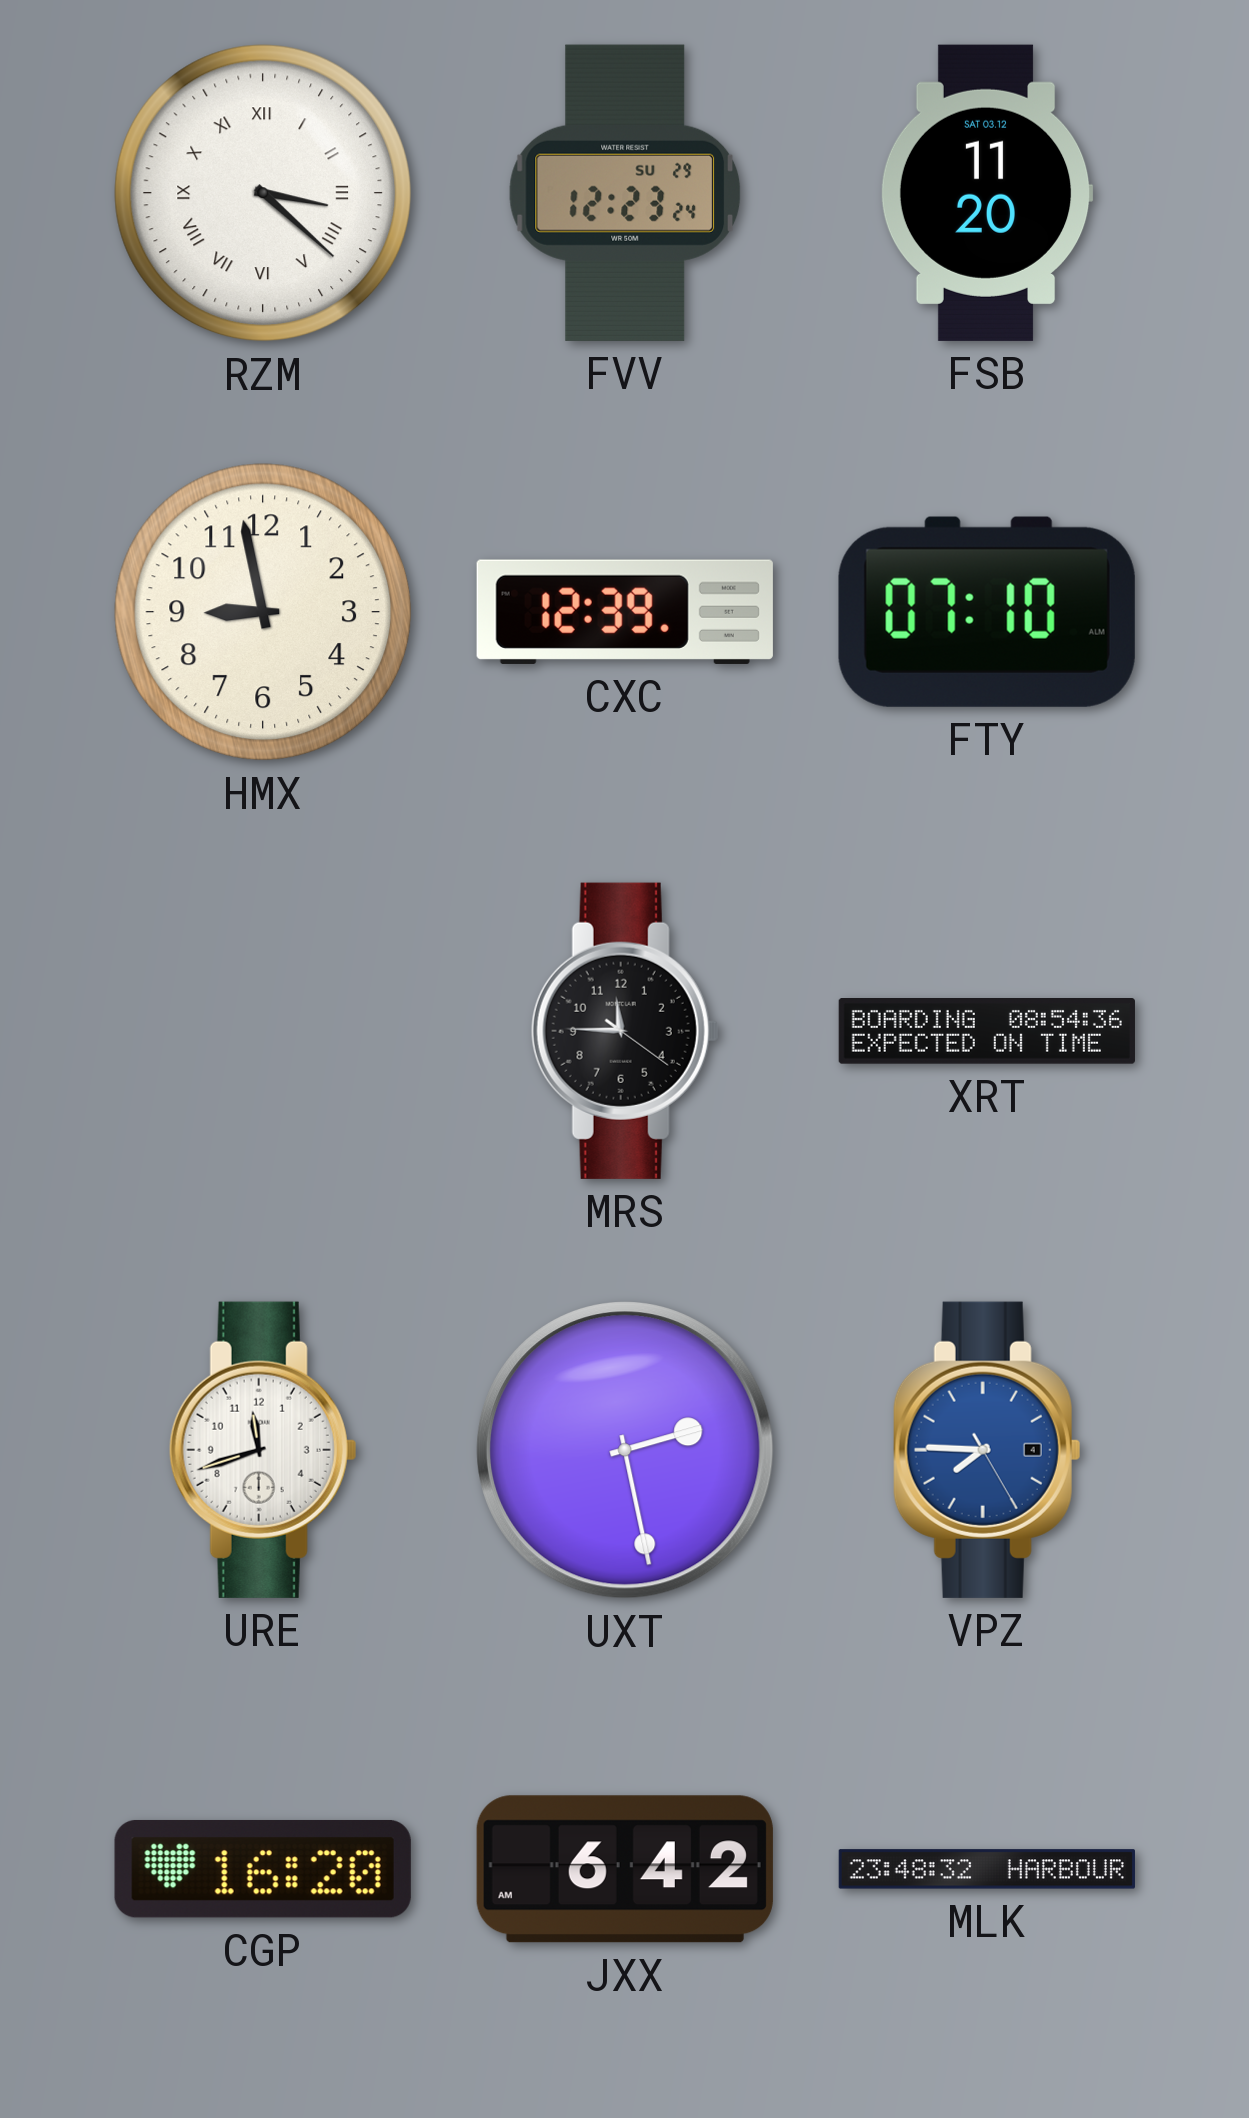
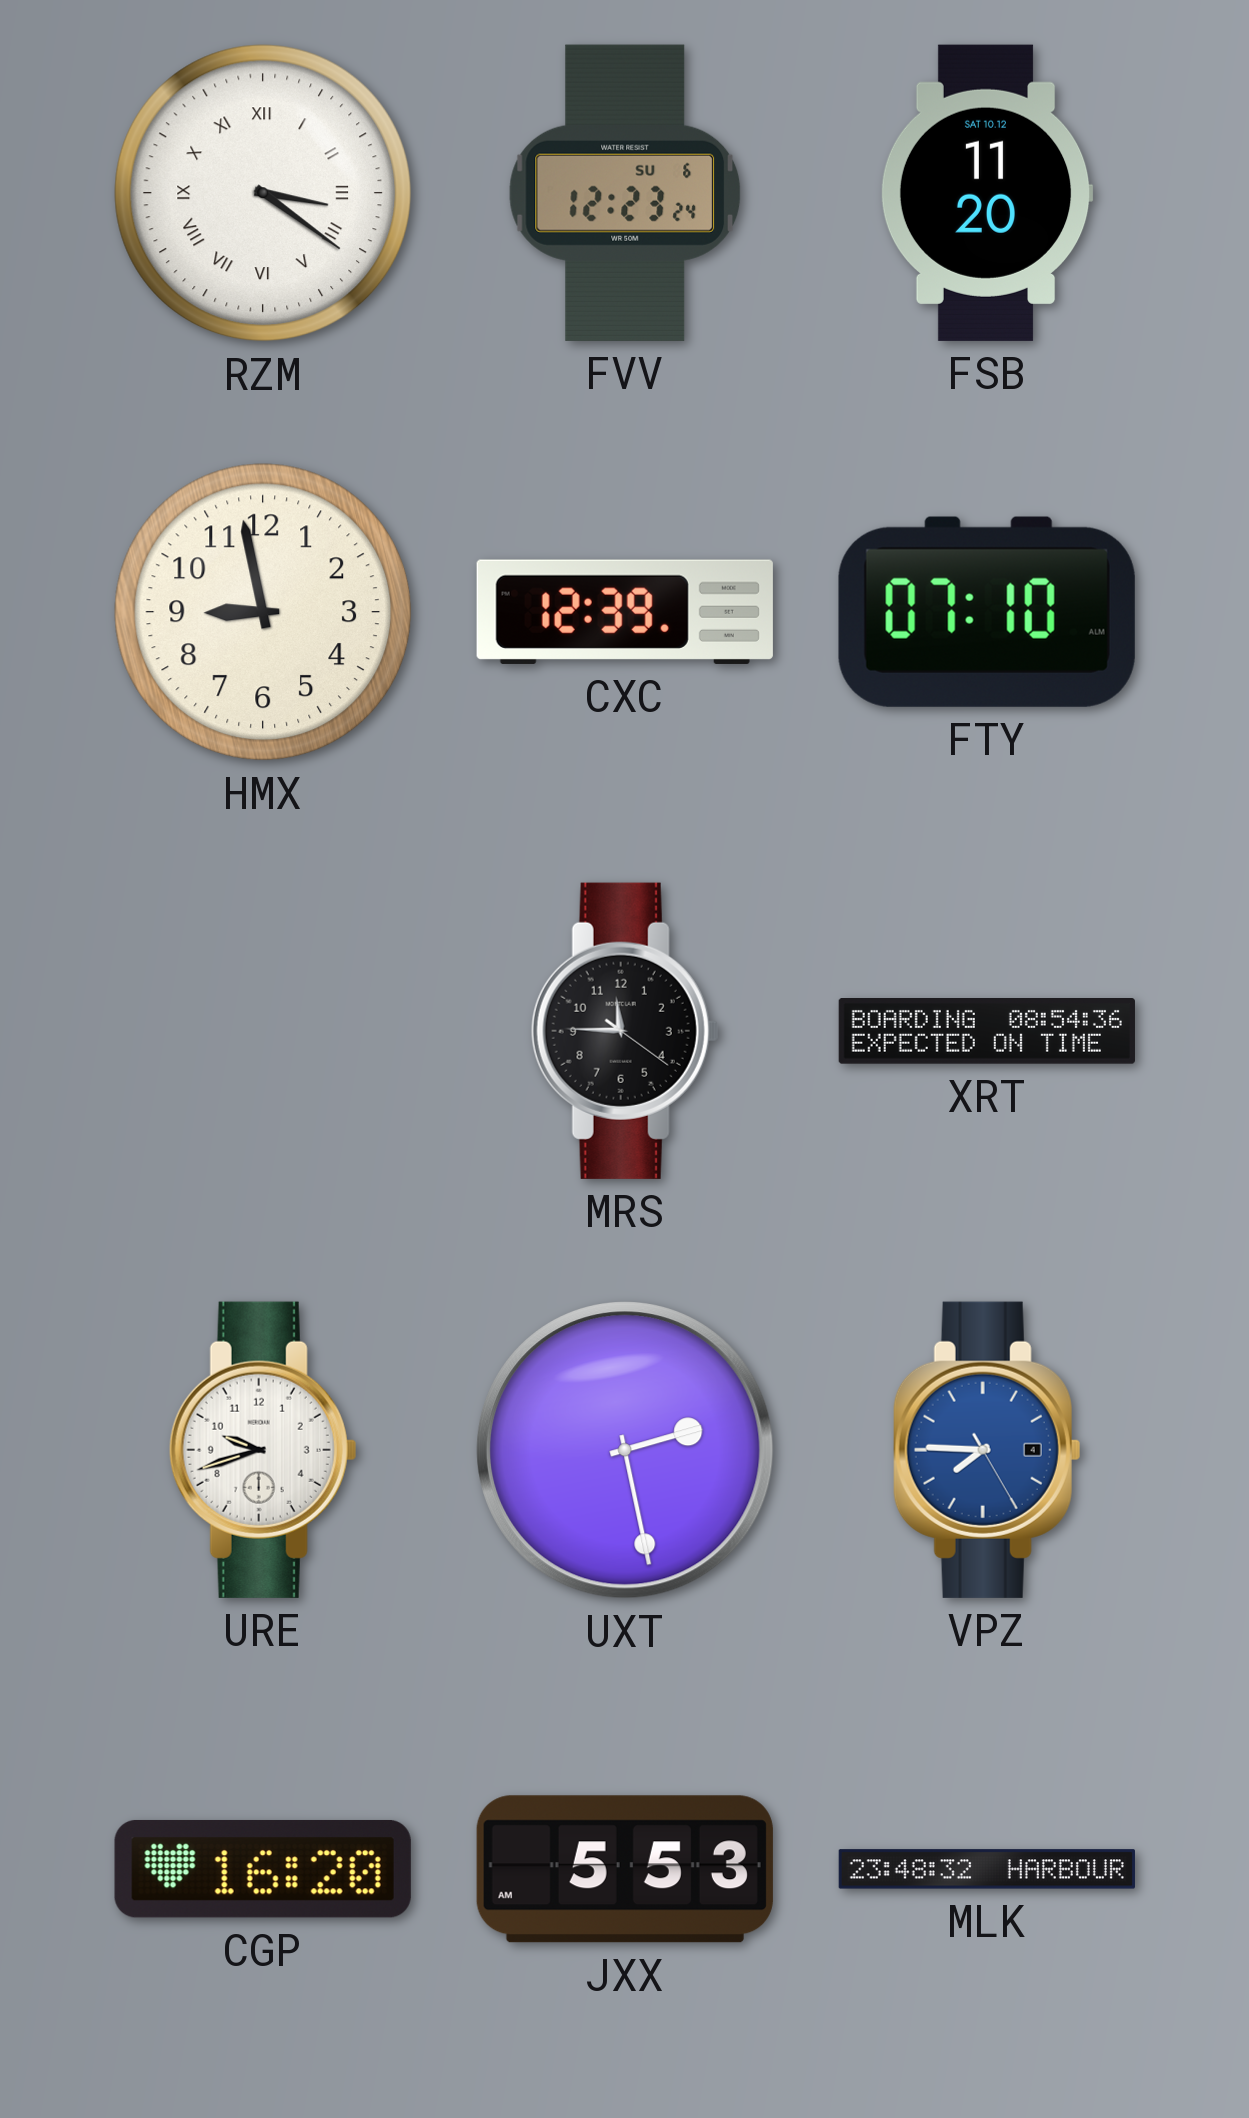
RZM: 3:22 -> 3:21 (263, 193)
FVV date: SU 29 -> SU 6 (625, 193)
FSB date: SAT 03.12 -> SAT 10.12 (987, 193)
URE: 11:42 -> 9:42 (263, 1450)
JXX: 6:42 -> 5:53 (625, 1869)
